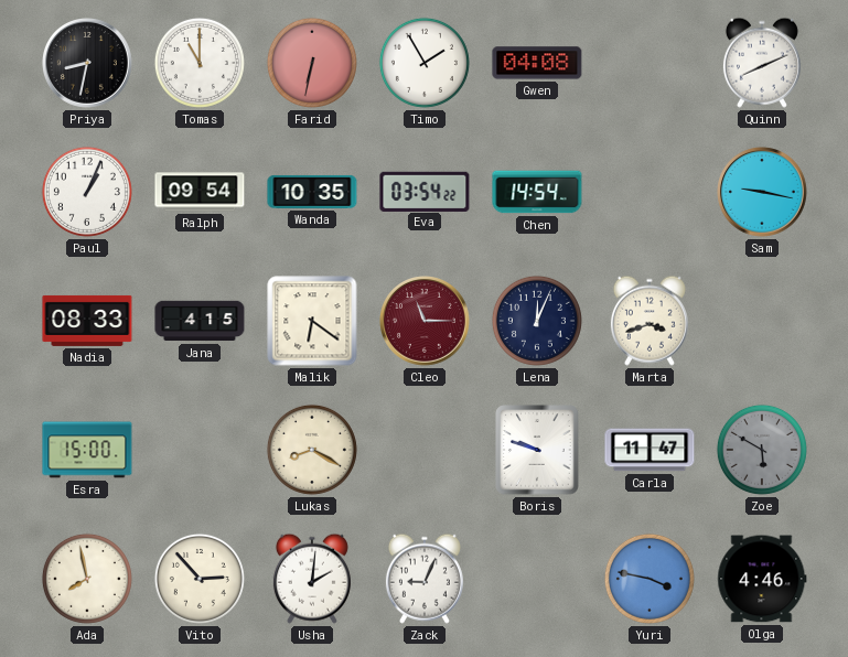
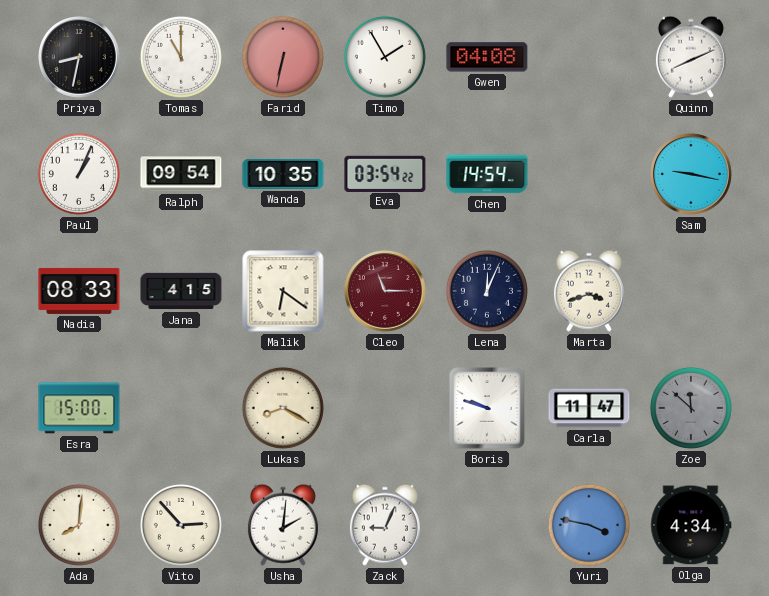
Zoe: 5:50 -> 11:52 (691, 408)
Ada: 7:58 -> 8:01 (79, 525)
Olga: 4:46 -> 4:34 (691, 525)
